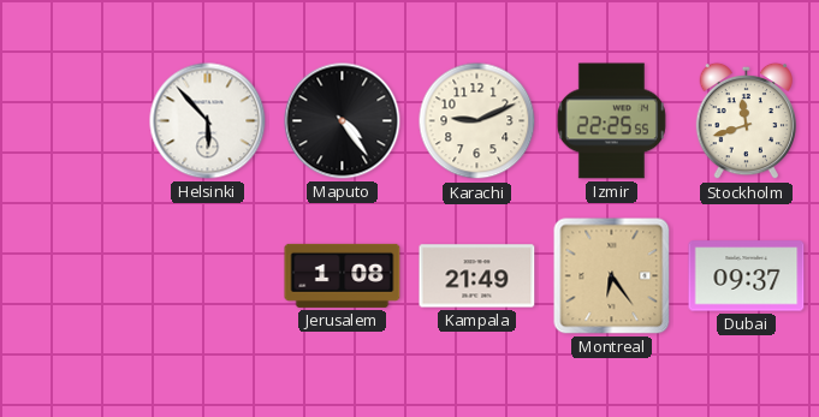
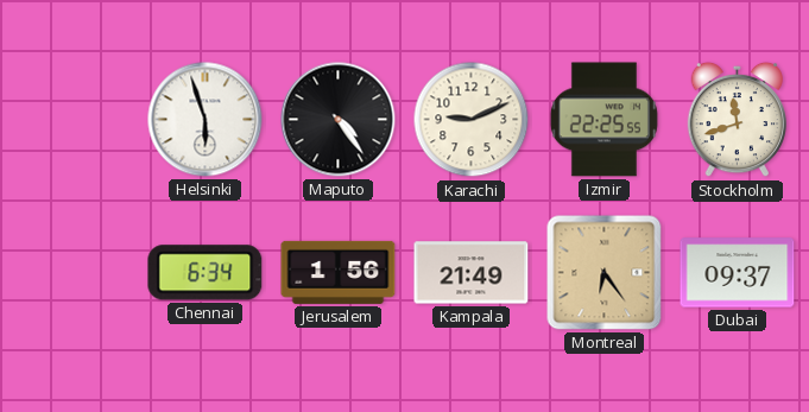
Helsinki: 5:53 -> 5:57 (206, 120)
Chennai: none -> 6:34 (206, 273)
Jerusalem: 1:08 -> 1:56 (339, 272)
